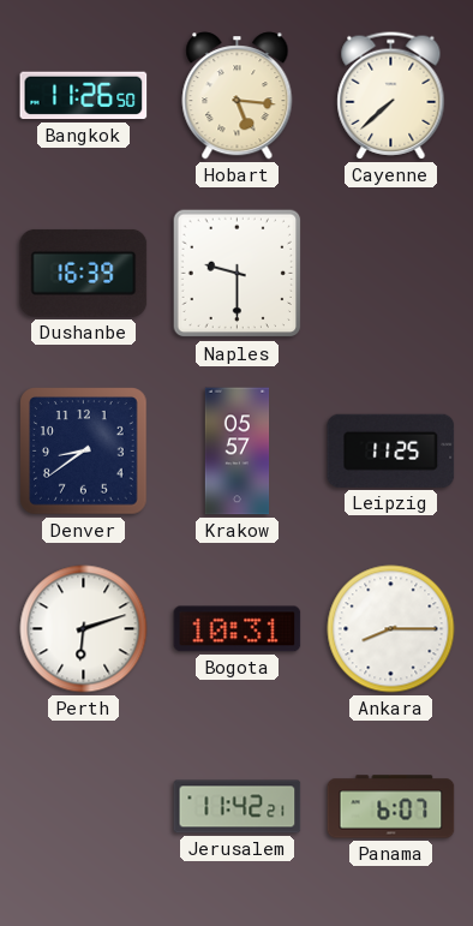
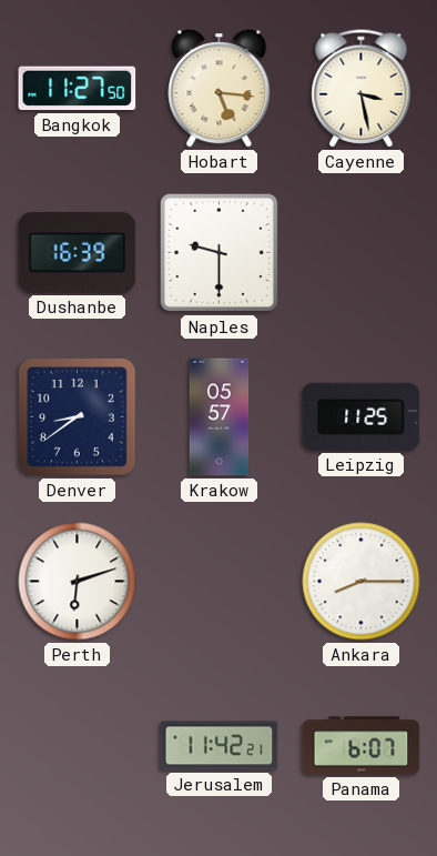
Bangkok: 11:26 -> 11:27 (78, 89)
Cayenne: 7:38 -> 3:28 (362, 89)
Bogota: 10:31 -> none (238, 629)
